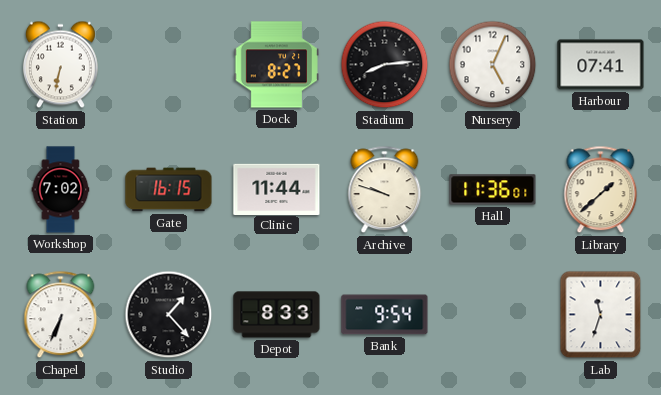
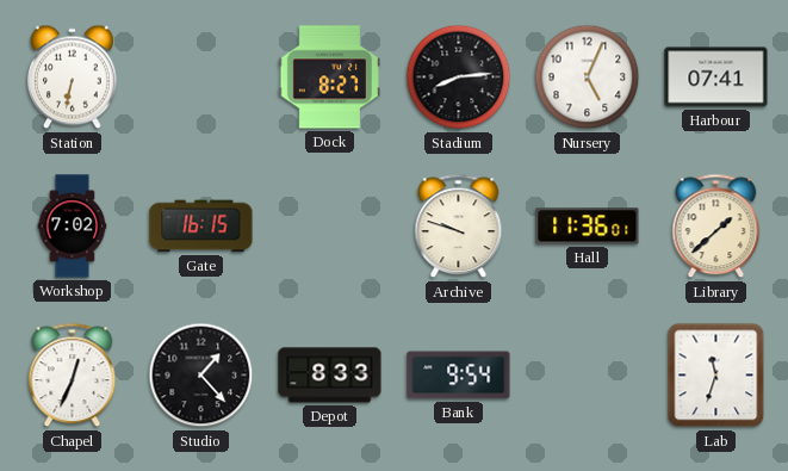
Clinic: 11:44 -> none (277, 189)
Chapel: 6:34 -> 12:34 (73, 376)
